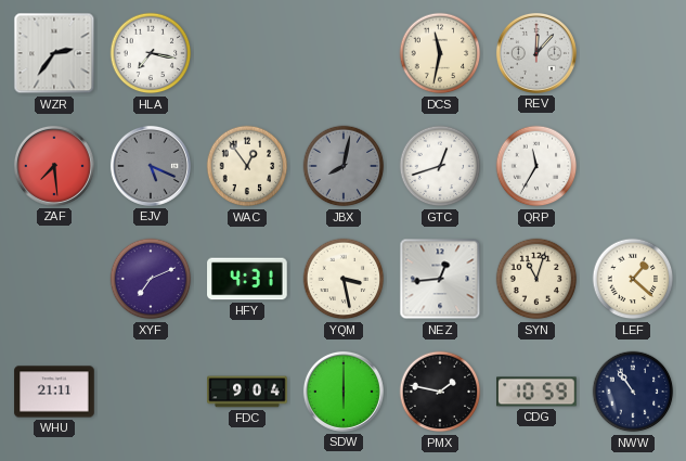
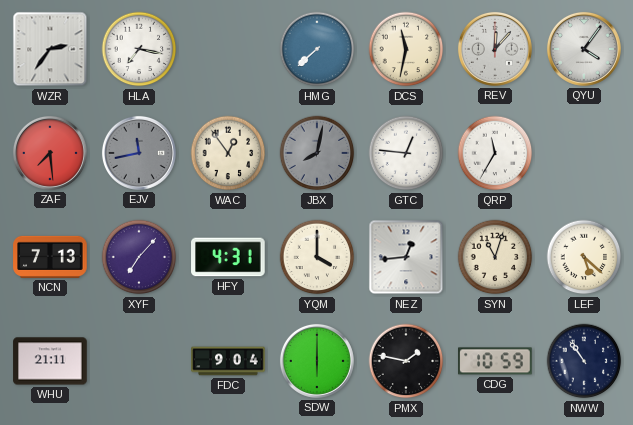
HMG: none -> 7:38 (317, 49)
QYU: none -> 4:06 (584, 49)
EJV: 5:19 -> 11:43 (139, 153)
GTC: 12:42 -> 12:46 (406, 153)
NCN: none -> 7:13 (50, 257)
XYF: 7:11 -> 7:07 (139, 257)
YQM: 3:28 -> 4:00 (317, 257)
LEF: 1:22 -> 5:22 (584, 257)
